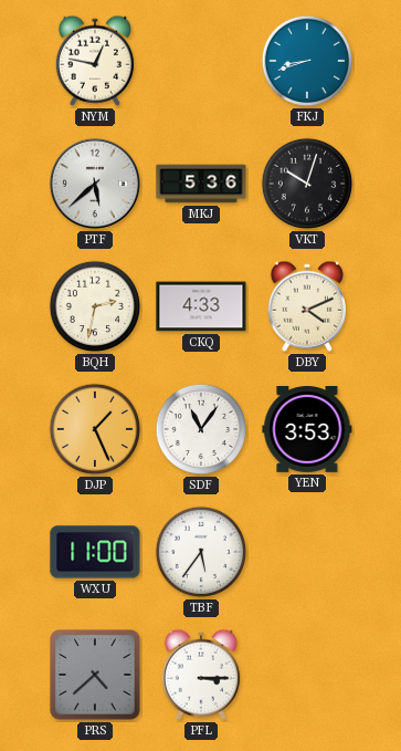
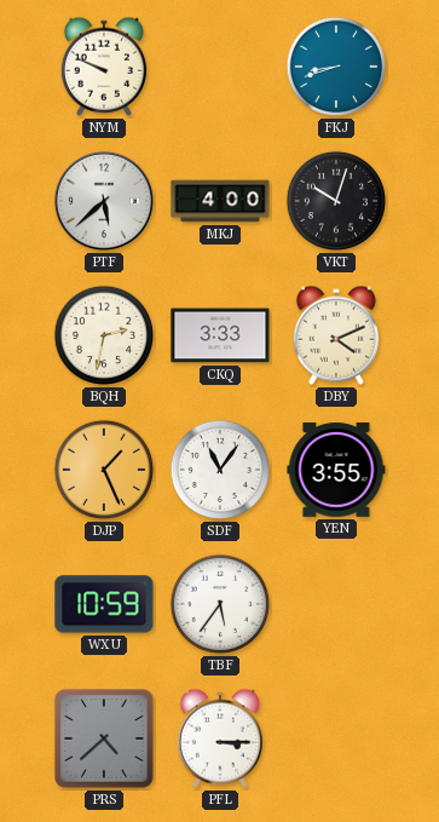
NYM: 12:47 -> 9:49 (103, 67)
MKJ: 5:36 -> 4:00 (220, 201)
CKQ: 4:33 -> 3:33 (220, 335)
YEN: 3:53 -> 3:55 (336, 471)
WXU: 11:00 -> 10:59 (104, 604)
